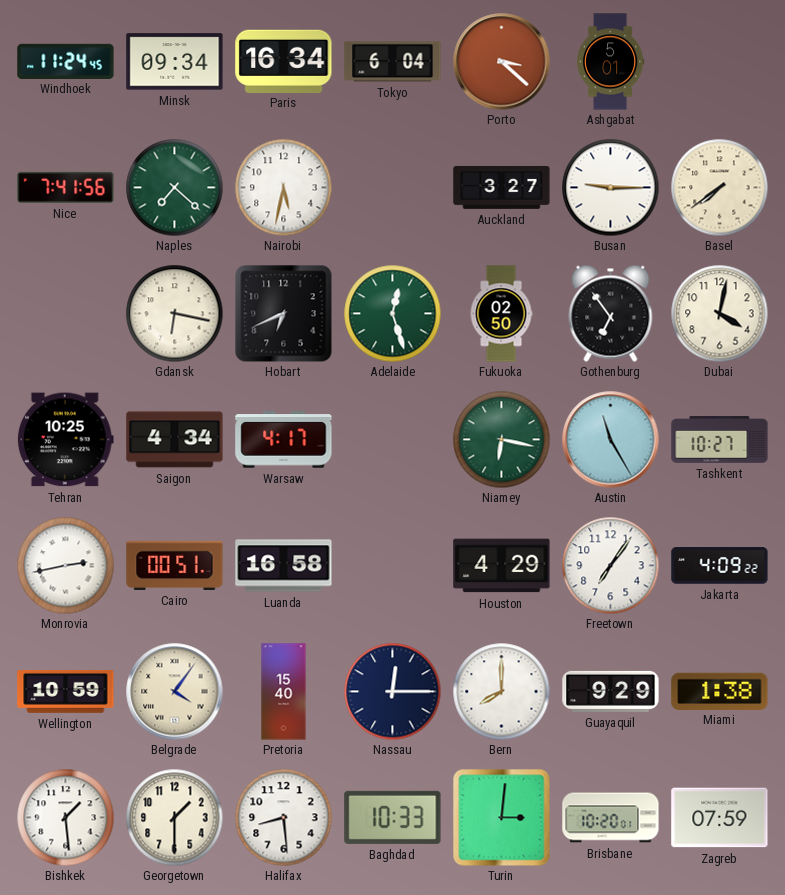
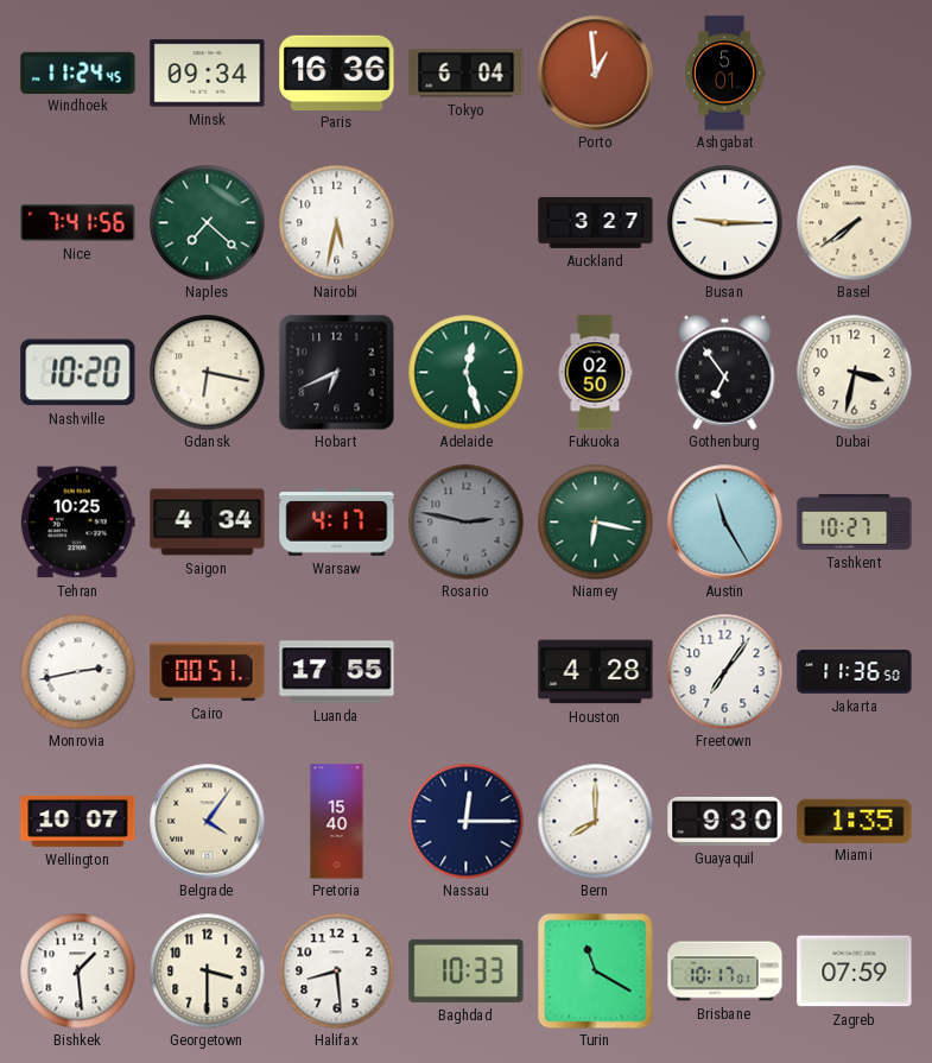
Paris: 16:34 -> 16:36 (337, 72)
Porto: 3:22 -> 12:59 (596, 74)
Nashville: none -> 10:20 (78, 373)
Dubai: 4:02 -> 3:32 (854, 372)
Rosario: none -> 2:47 (465, 521)
Luanda: 16:58 -> 17:55 (337, 672)
Houston: 4:29 -> 4:28 (596, 672)
Jakarta: 4:09 -> 11:36 (855, 672)
Wellington: 10:59 -> 10:07 (78, 821)
Guayaquil: 9:29 -> 9:30 (725, 821)
Miami: 1:38 -> 1:35 (855, 821)
Georgetown: 1:30 -> 3:30 (207, 970)
Turin: 3:01 -> 11:20 (596, 972)
Brisbane: 10:20 -> 10:17 (725, 972)
